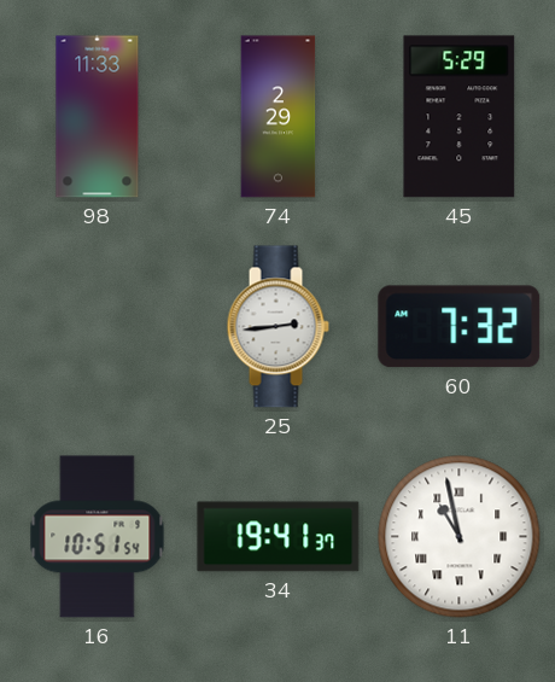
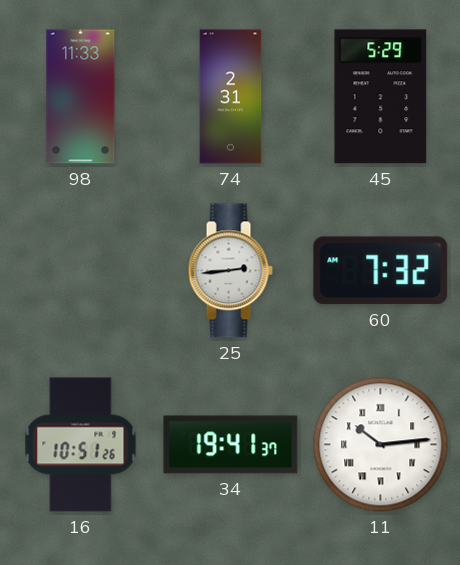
74: 2:29 -> 2:31 (231, 97)
16: 10:51:54 -> 10:51:26 (81, 445)
11: 10:58 -> 10:14 (381, 445)
